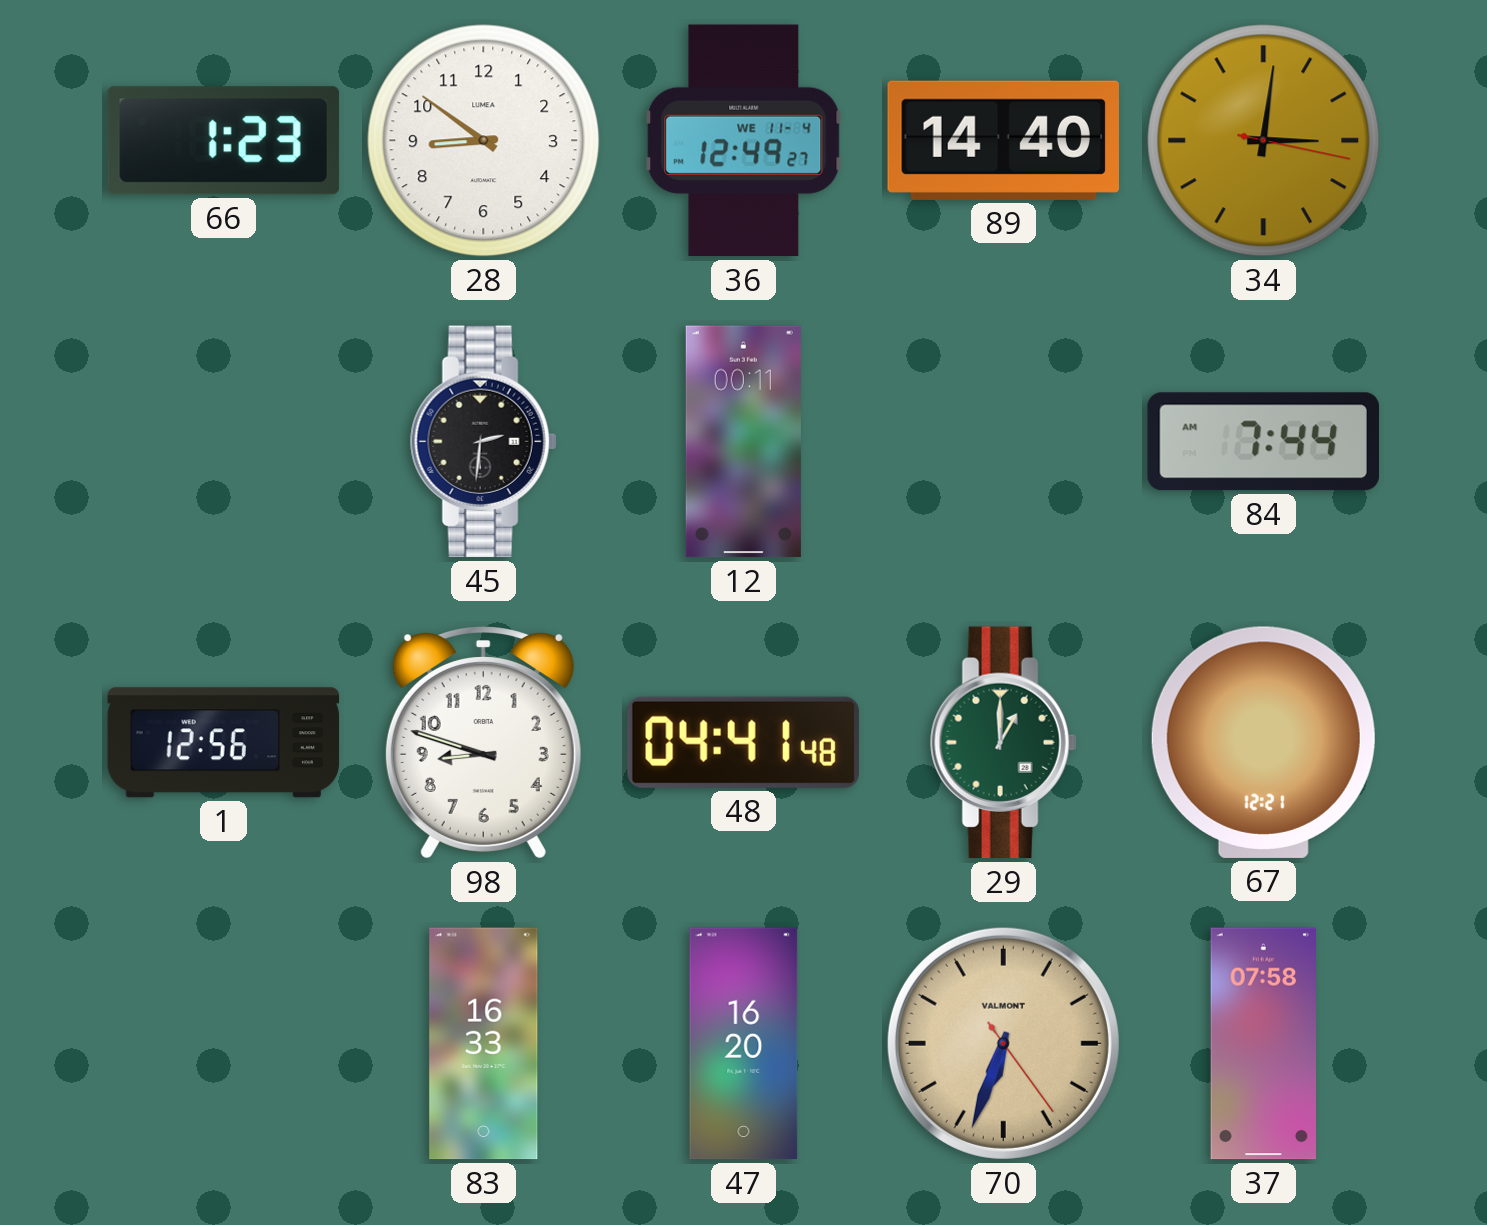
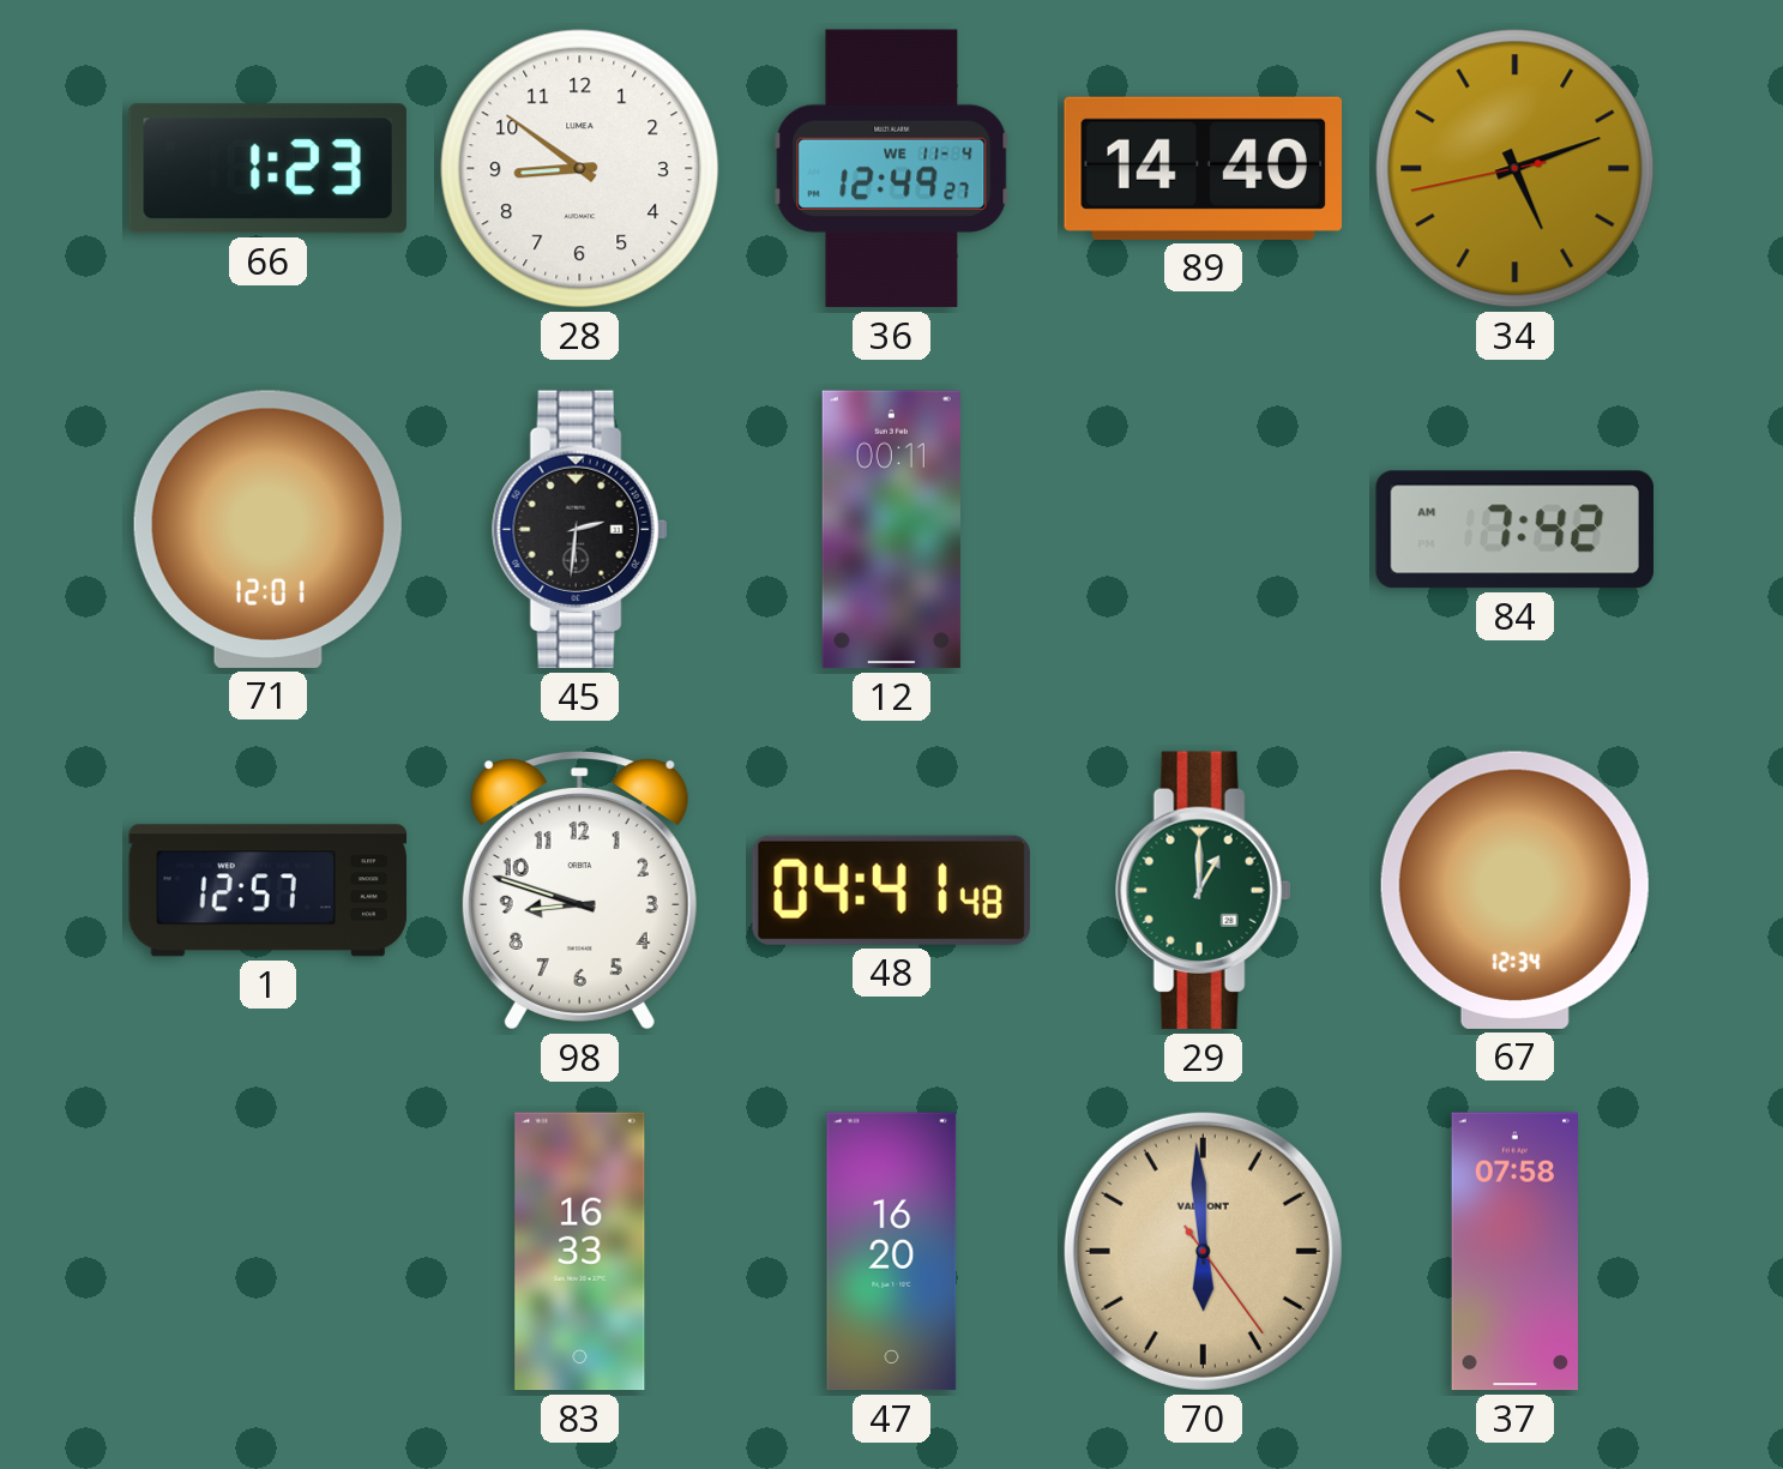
34: 3:01 -> 5:11 (1516, 169)
71: none -> 12:01 (267, 529)
84: 7:44 -> 7:42 (1514, 530)
1: 12:56 -> 12:57 (269, 891)
67: 12:21 -> 12:34 (1514, 890)
70: 6:33 -> 5:59 (1203, 1251)
